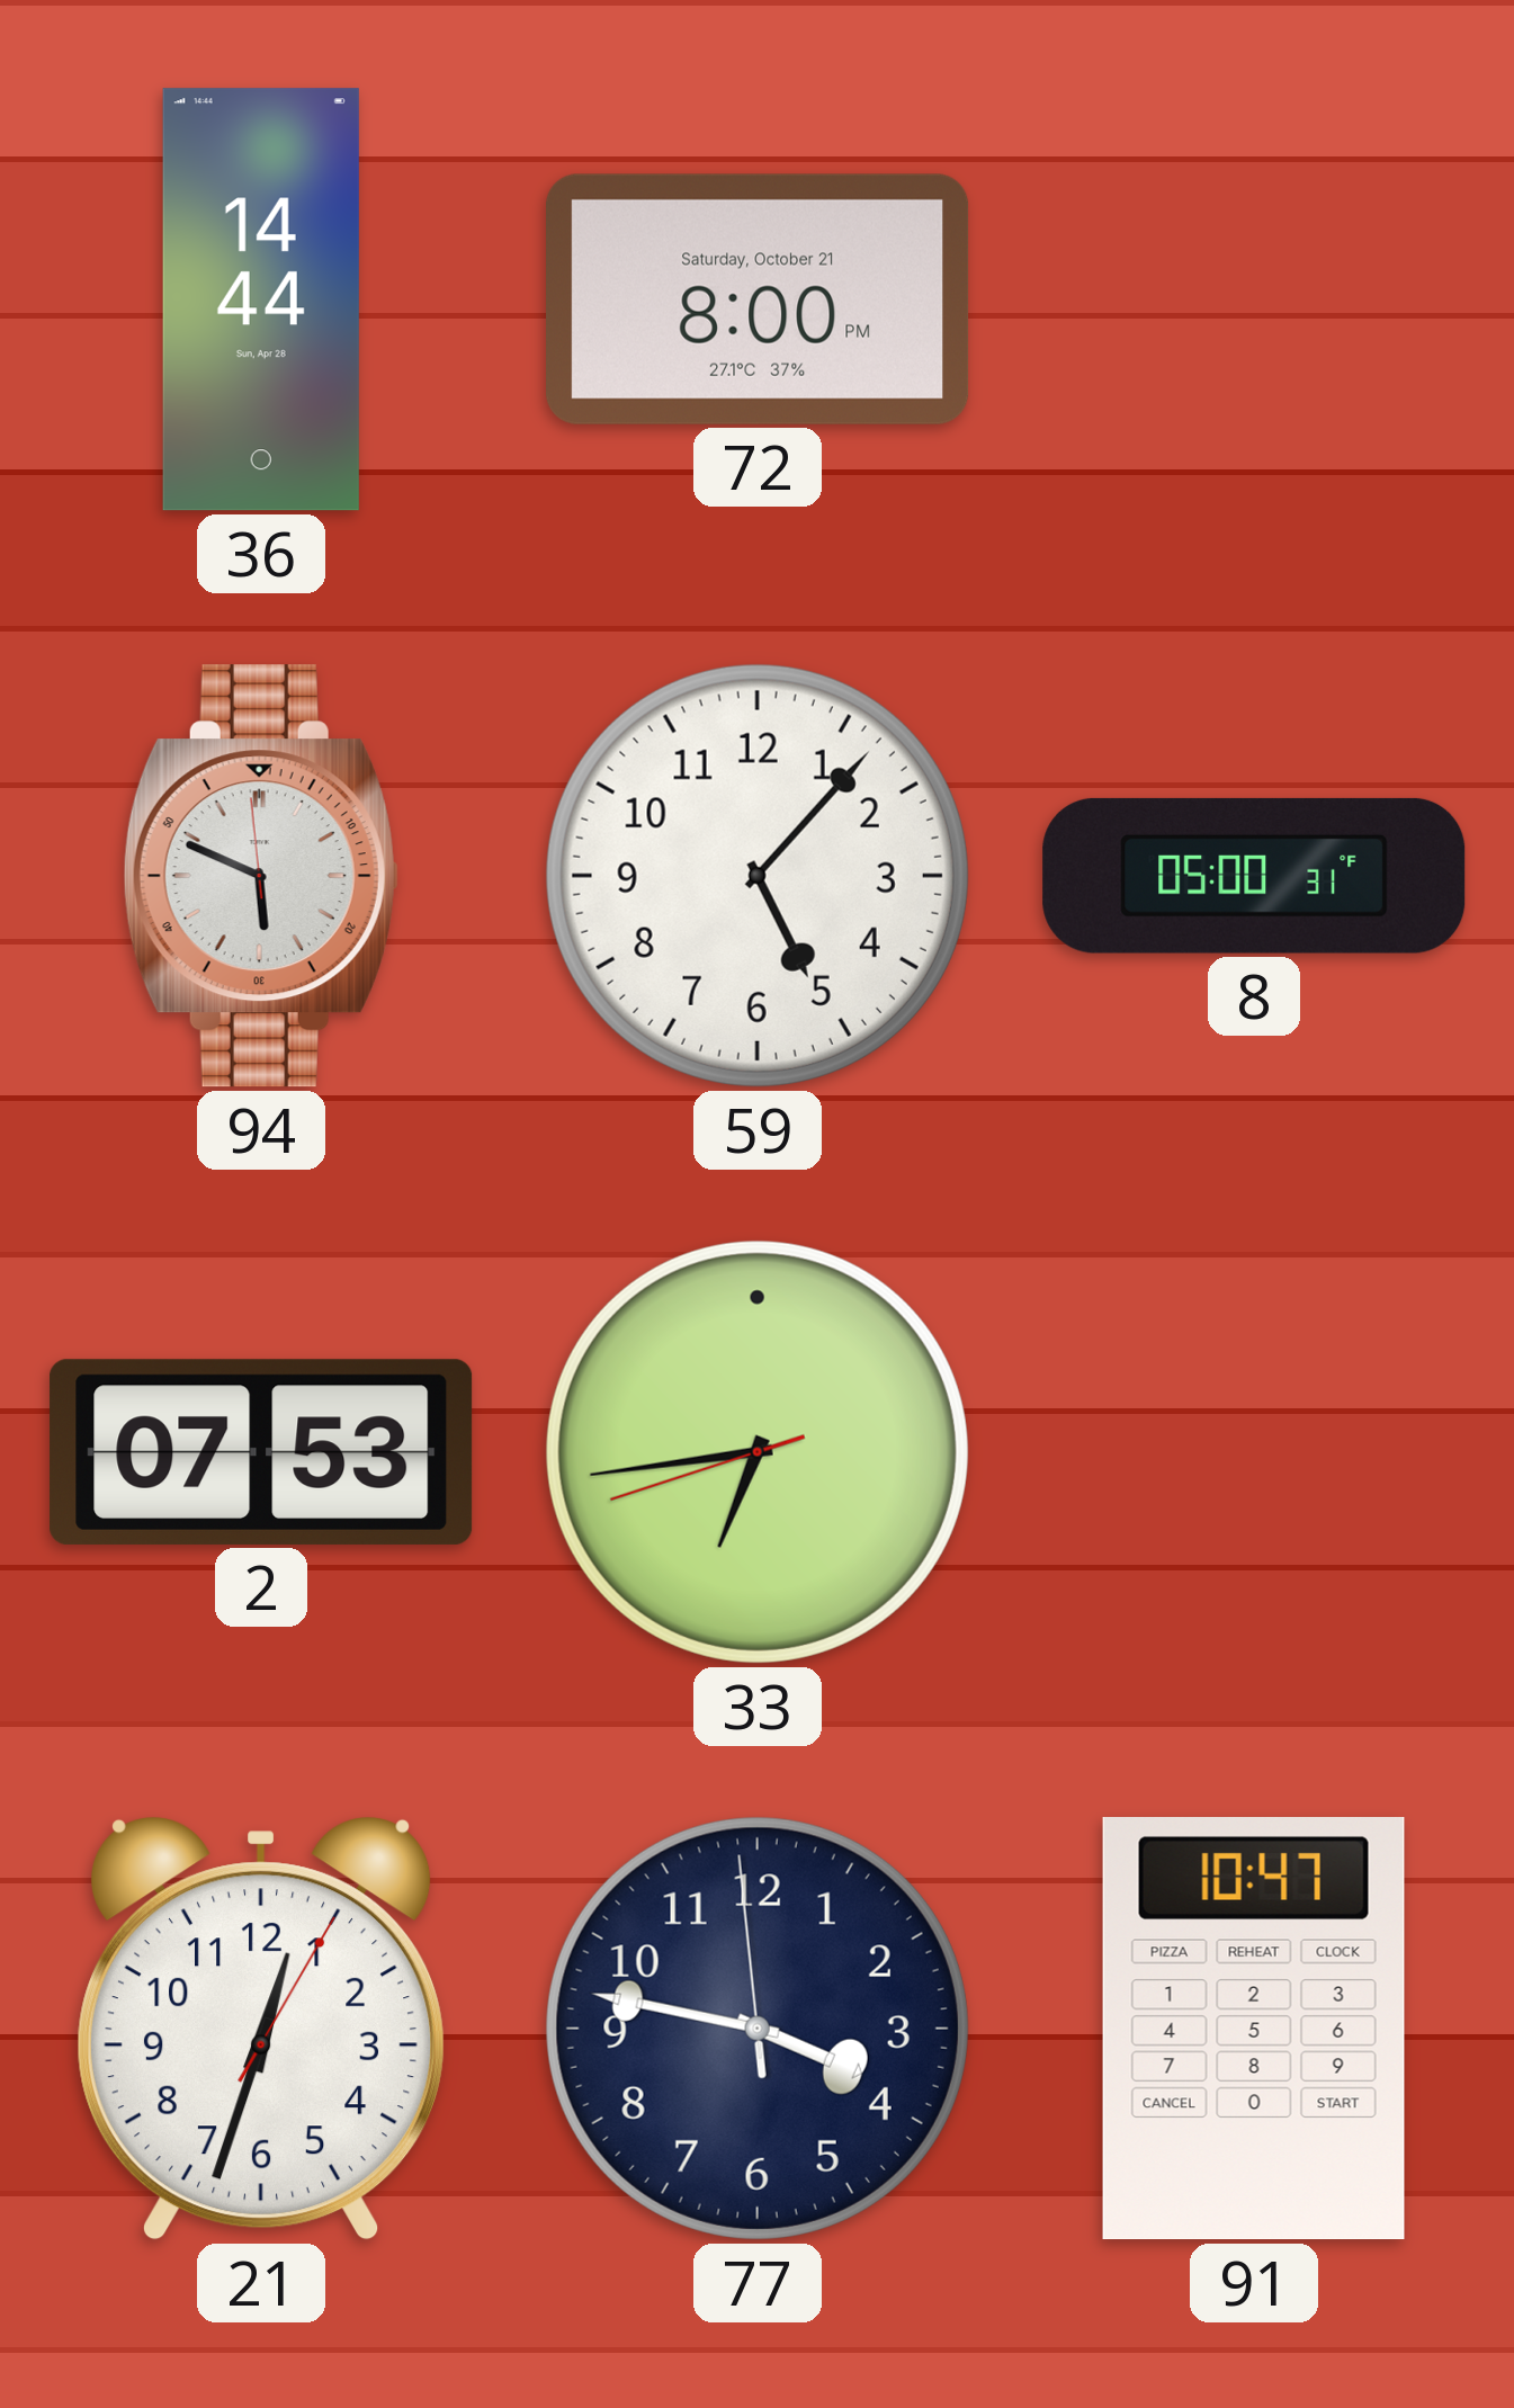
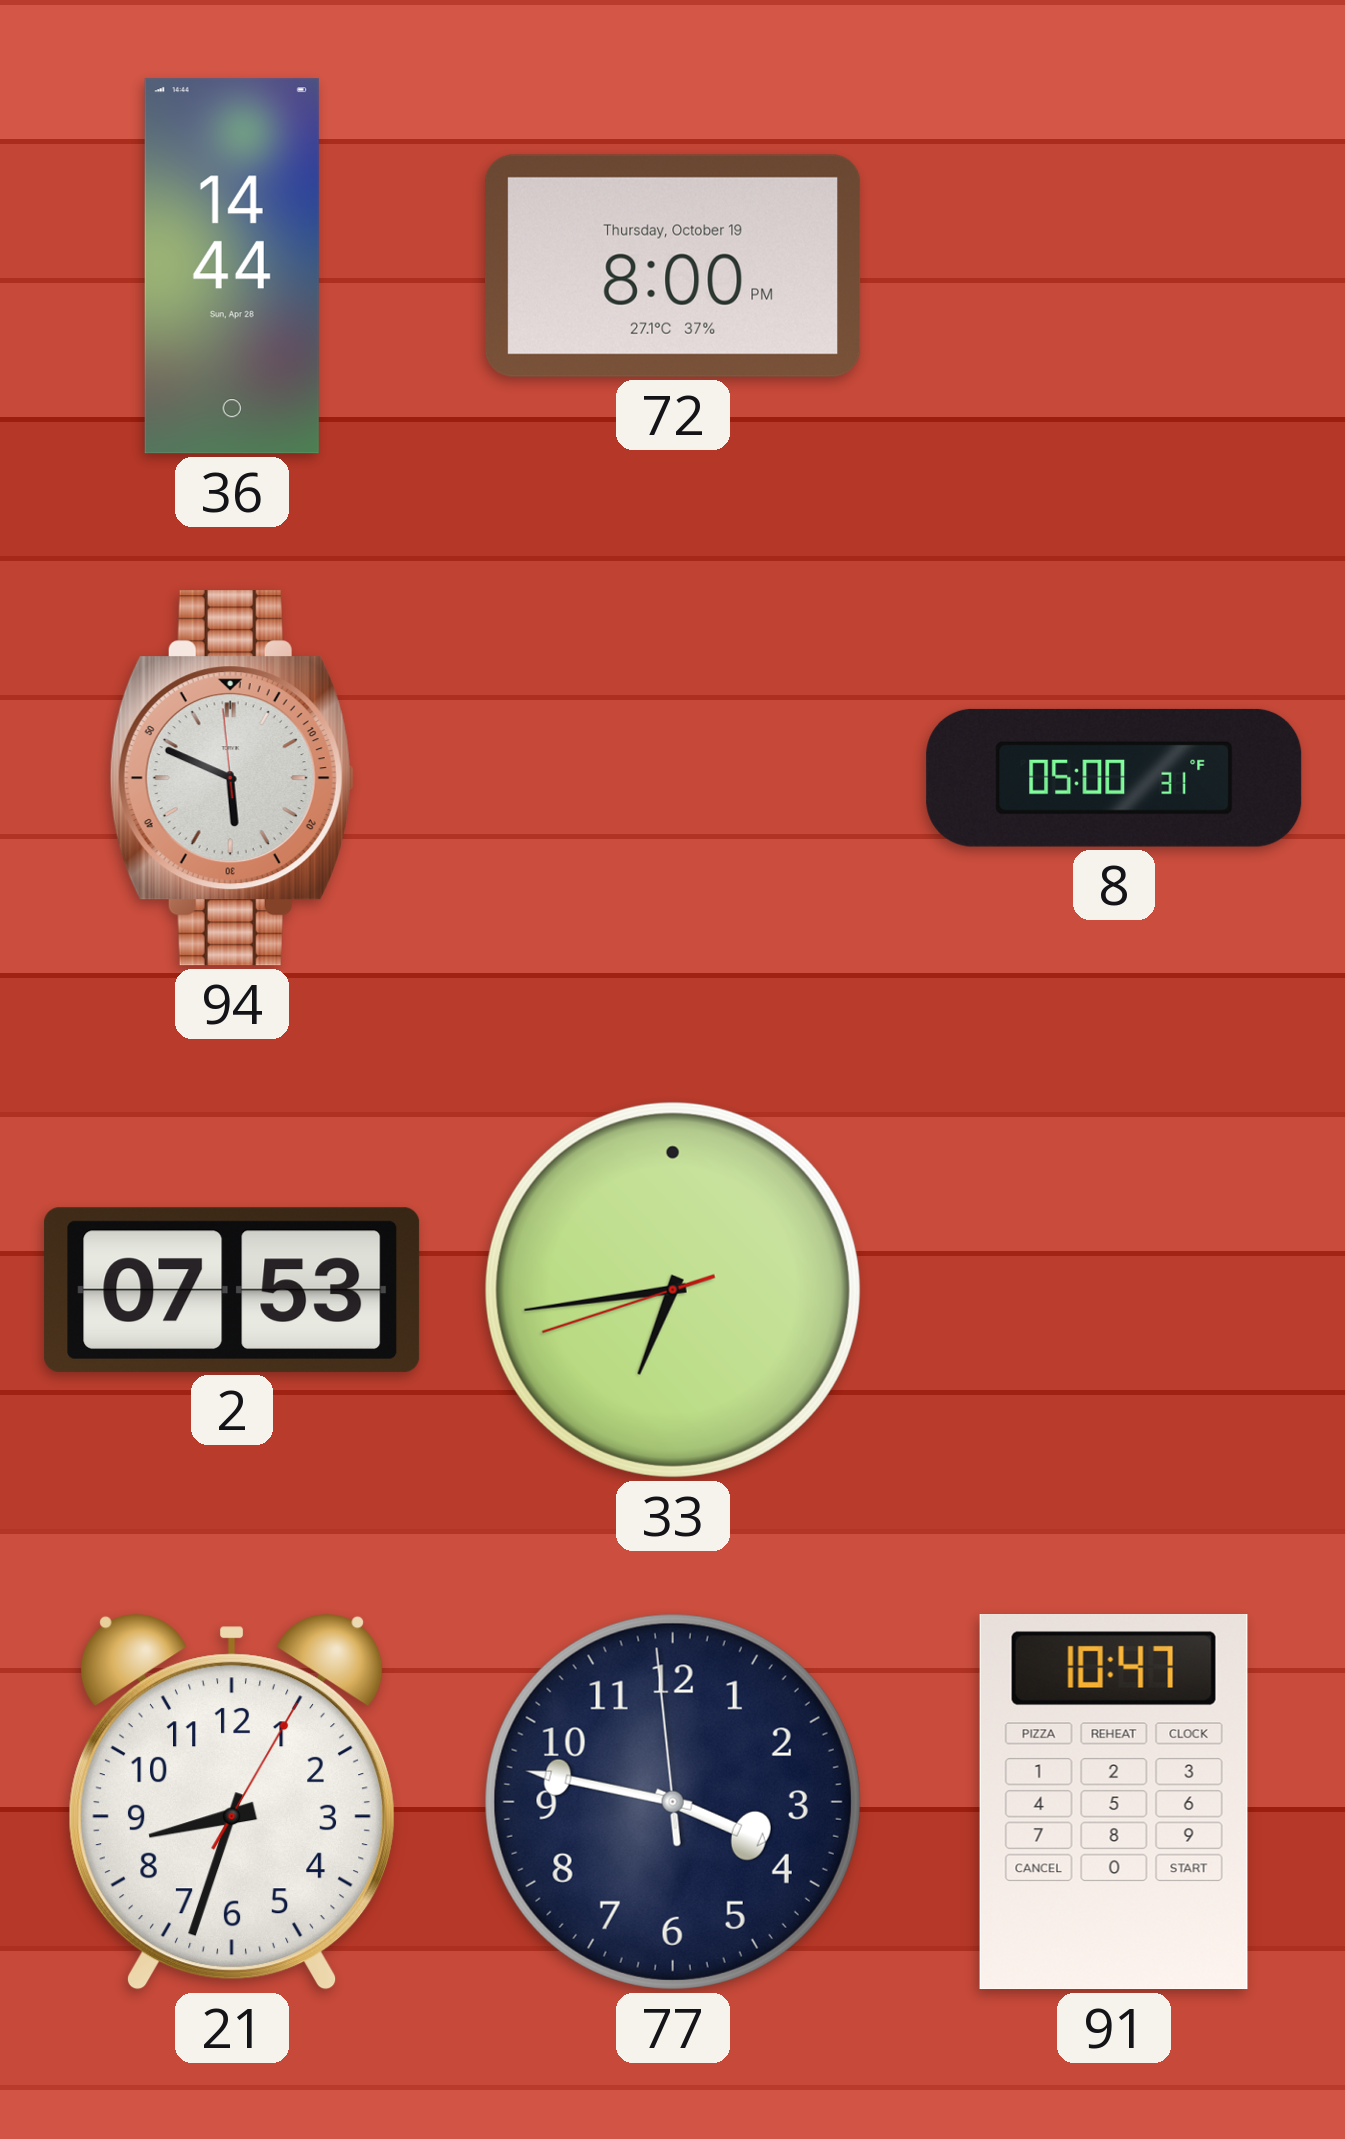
72 date: Saturday, October 21 -> Thursday, October 19 (673, 266)
59: 5:07 -> none (758, 876)
21: 12:33 -> 8:33 (233, 1802)
